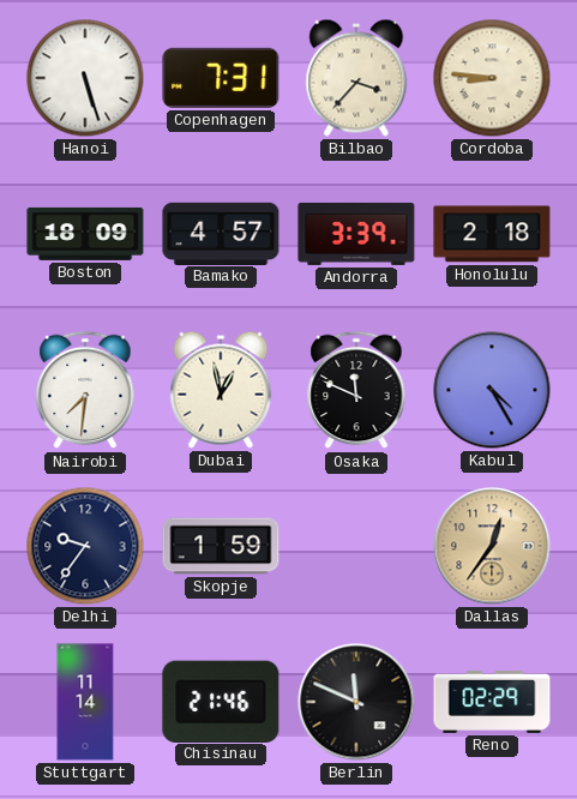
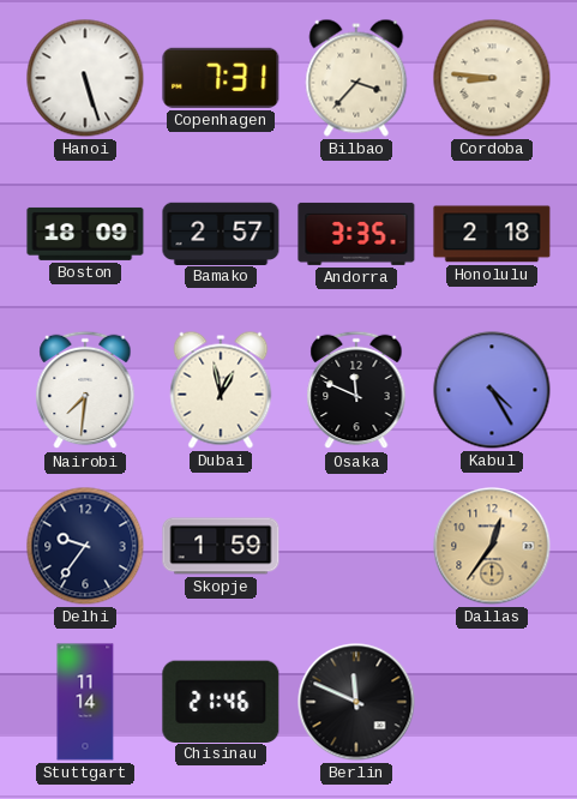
Bamako: 4:57 -> 2:57 (221, 233)
Andorra: 3:39 -> 3:35 (356, 234)
Reno: 02:29 -> none (492, 702)
